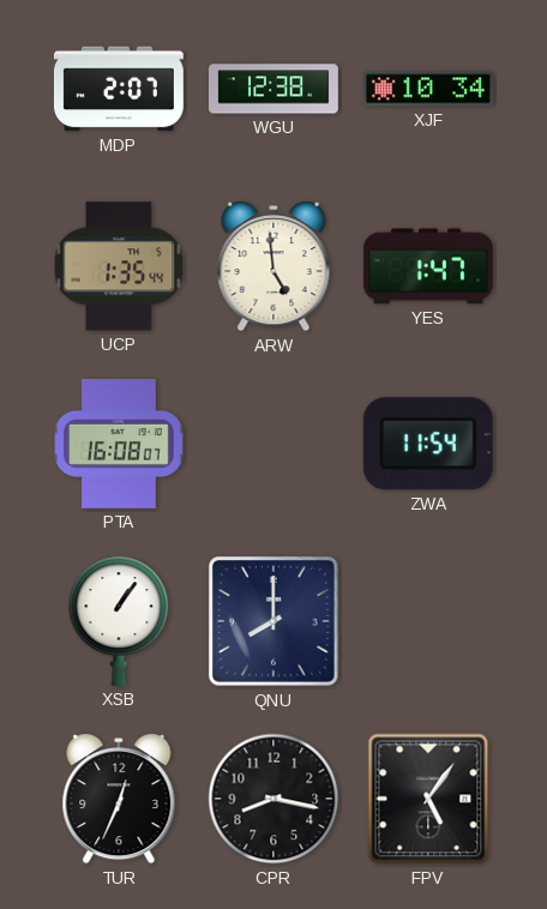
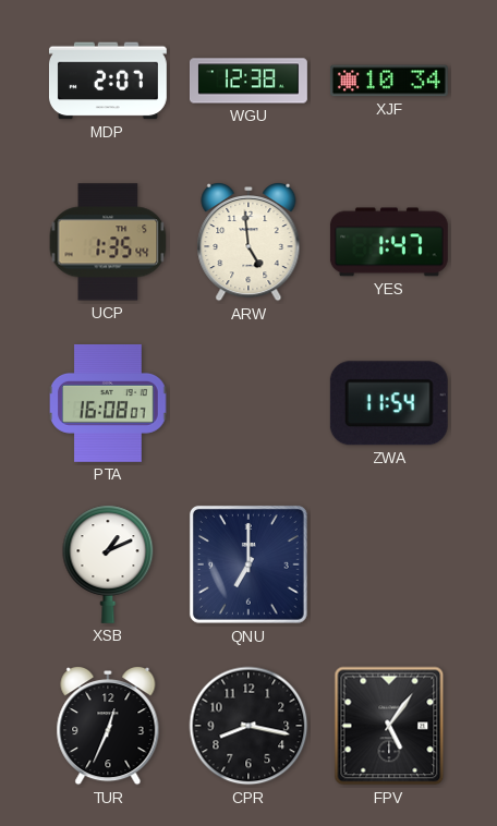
XSB: 1:06 -> 1:11 (108, 564)
QNU: 8:00 -> 7:00 (248, 564)
